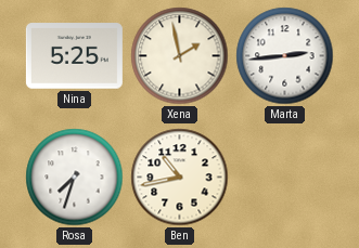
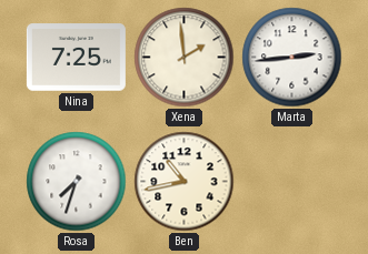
Nina: 5:25 -> 7:25 (76, 58)
Xena: 1:58 -> 1:59 (185, 58)
